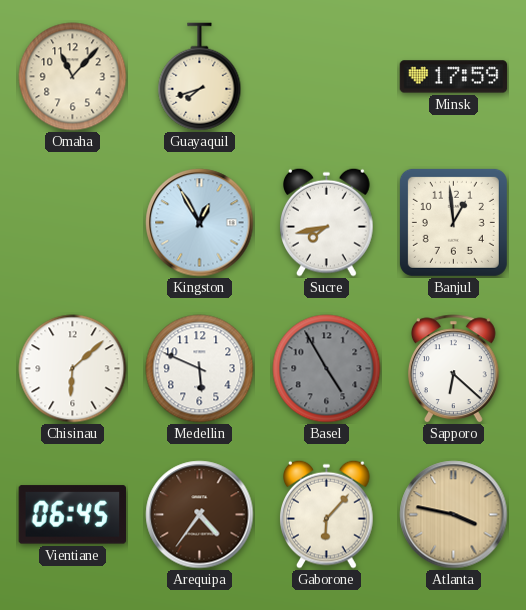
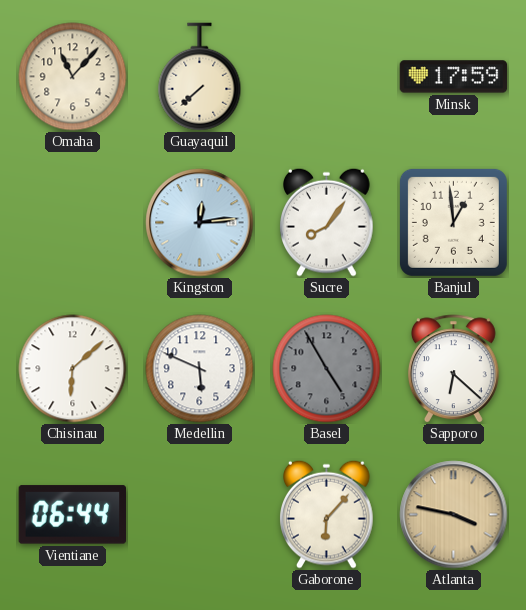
Guayaquil: 7:42 -> 7:38 (200, 77)
Kingston: 12:55 -> 12:14 (200, 223)
Sucre: 7:43 -> 8:06 (327, 222)
Vientiane: 06:45 -> 06:44 (73, 515)
Arequipa: 4:36 -> none (200, 515)
